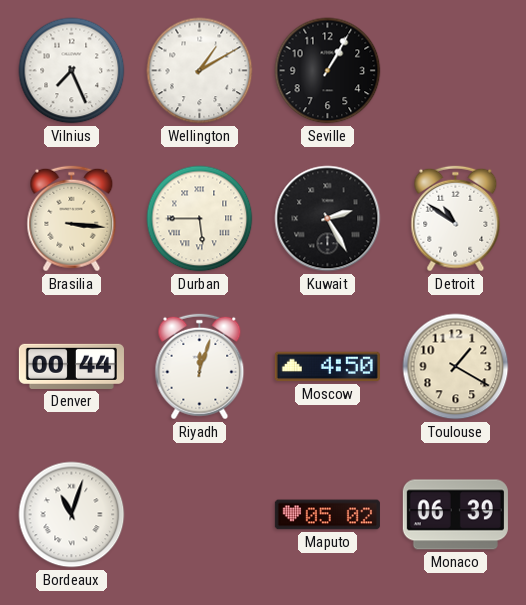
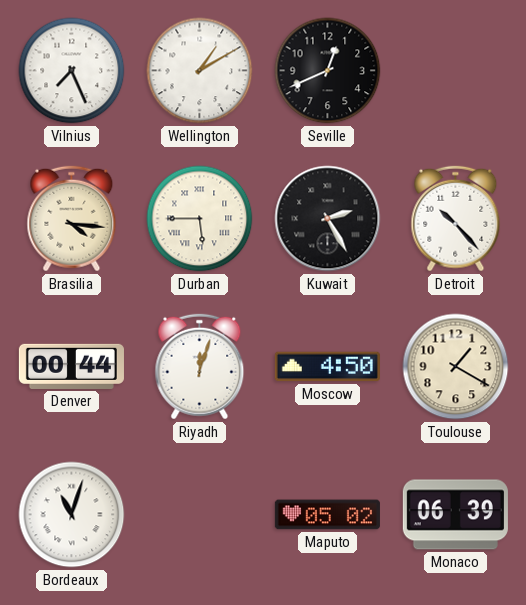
Seville: 1:05 -> 12:41 (328, 71)
Brasilia: 3:16 -> 4:16 (72, 219)
Detroit: 10:51 -> 10:23 (456, 219)
